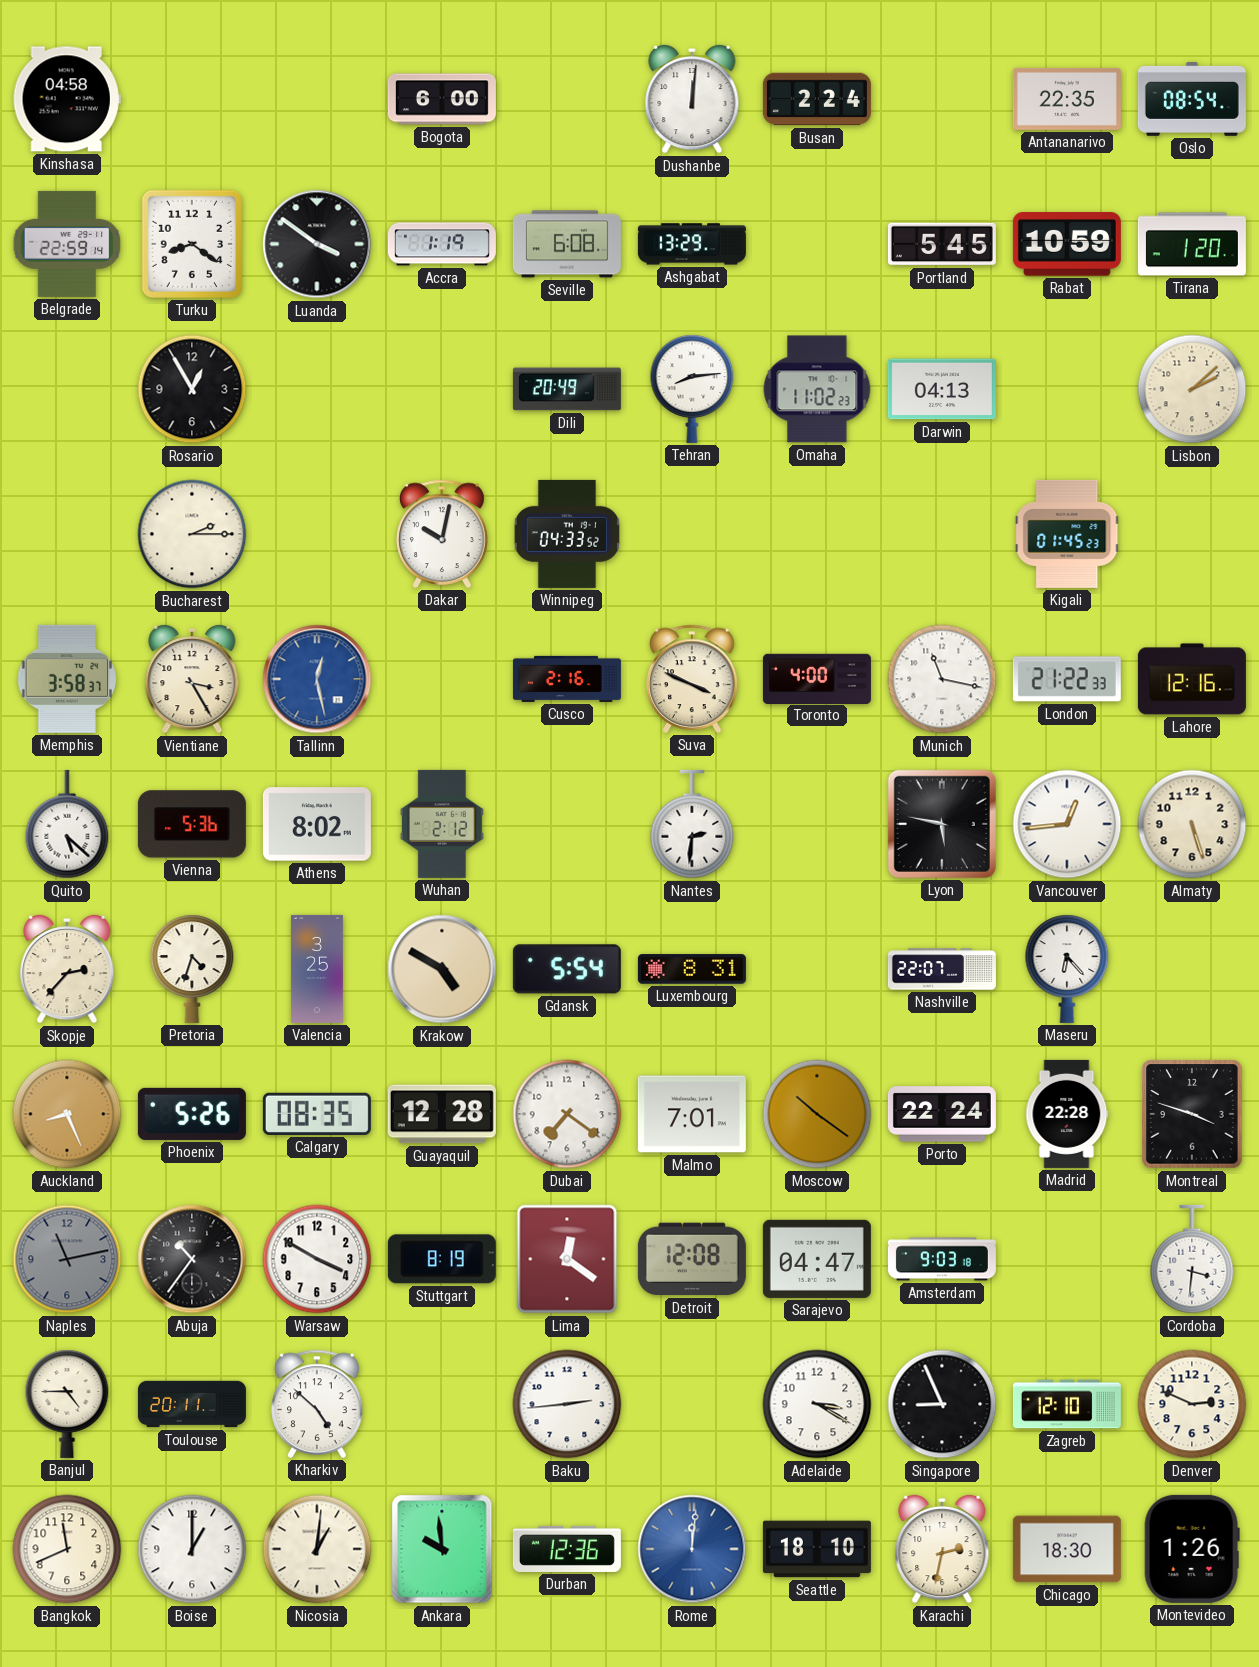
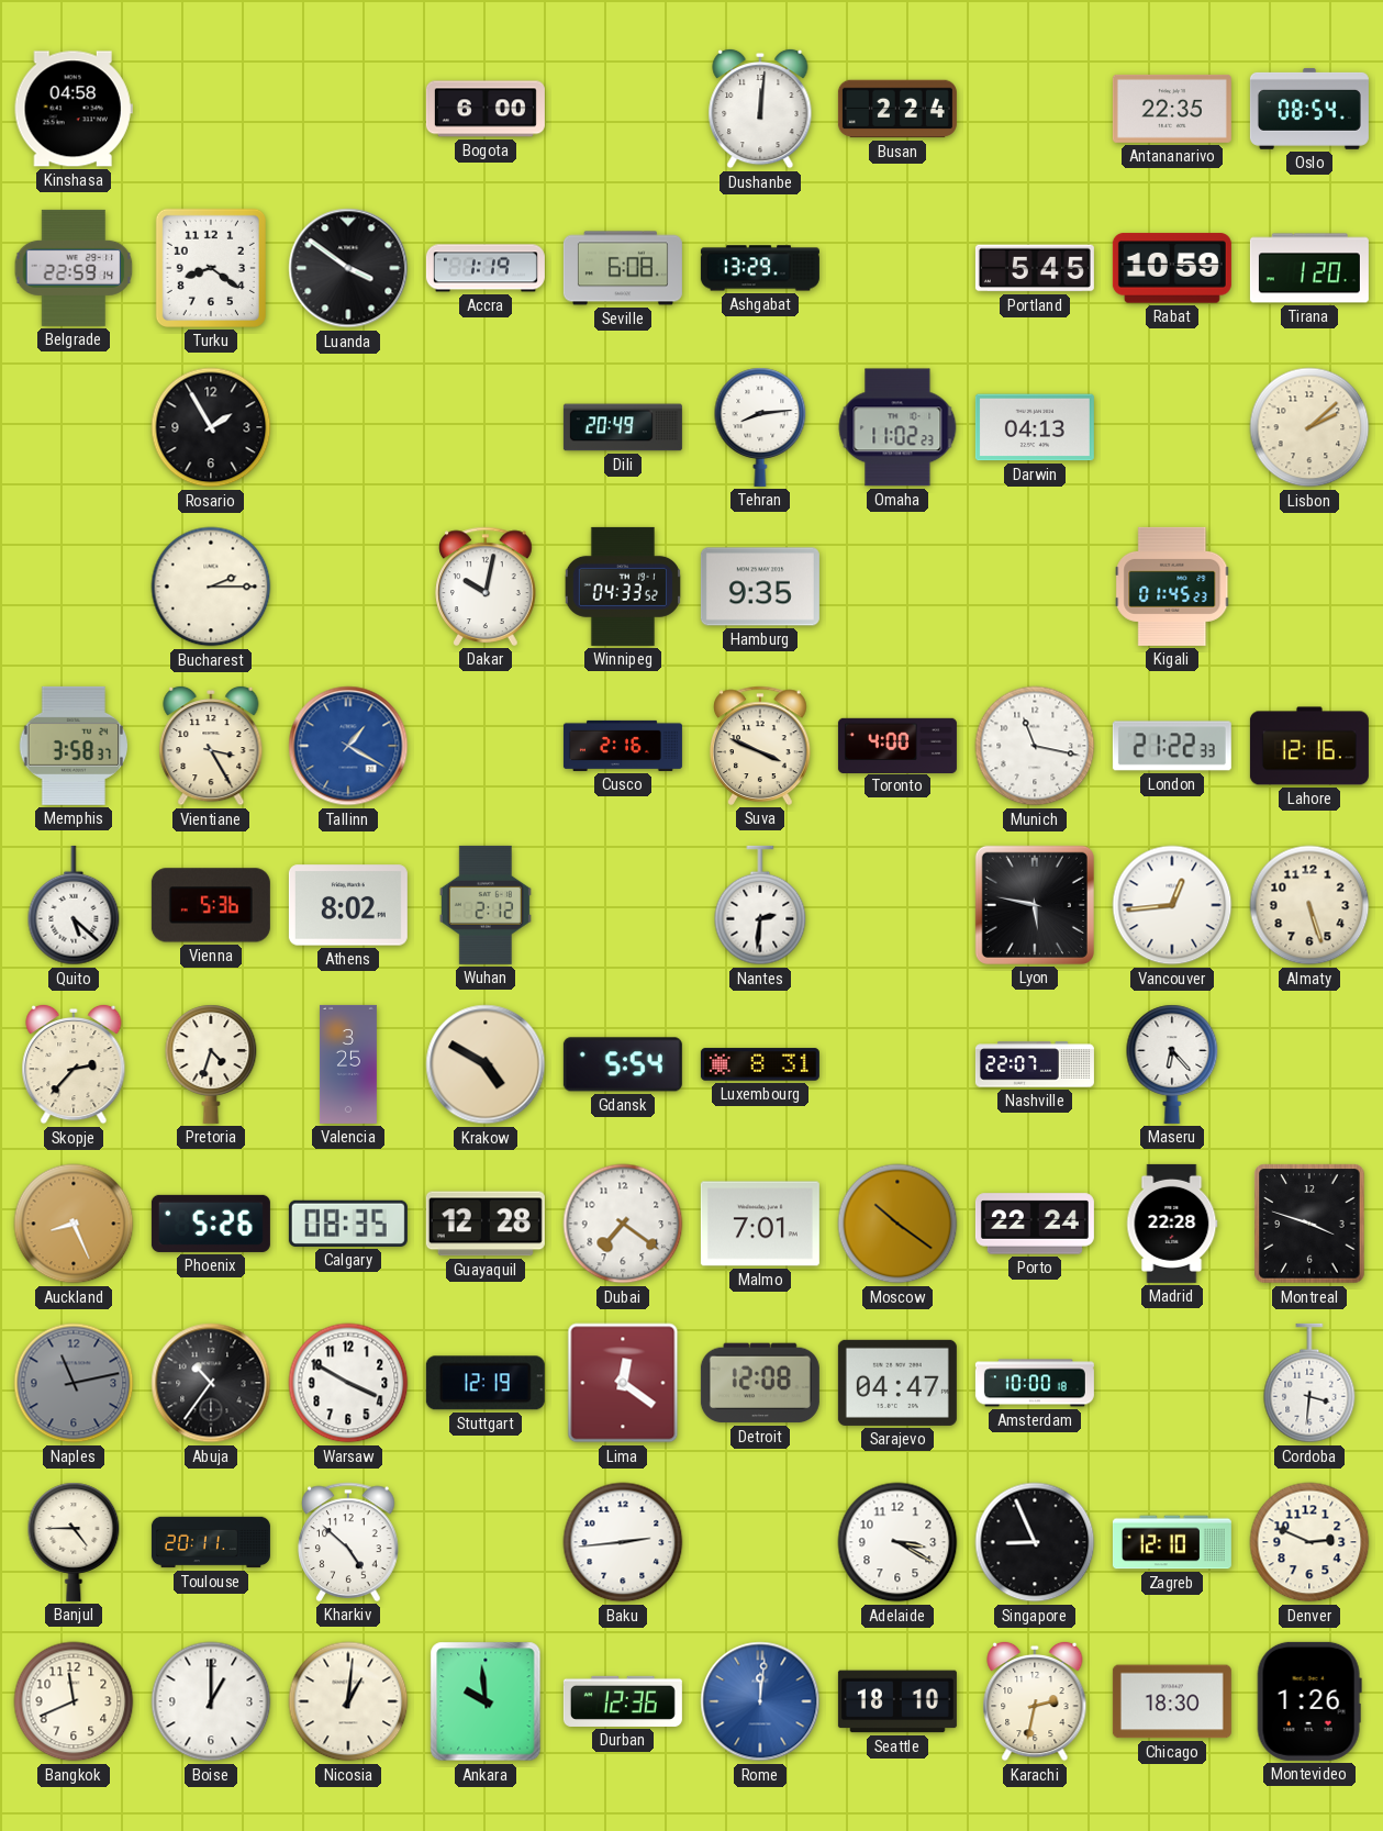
Rosario: 12:55 -> 1:55 (211, 427)
Hamburg: none -> 9:35 (760, 587)
Tallinn: 12:28 -> 1:20 (348, 746)
Stuttgart: 8:19 -> 12:19 (486, 1383)
Amsterdam: 9:03 -> 10:00 (1035, 1383)
